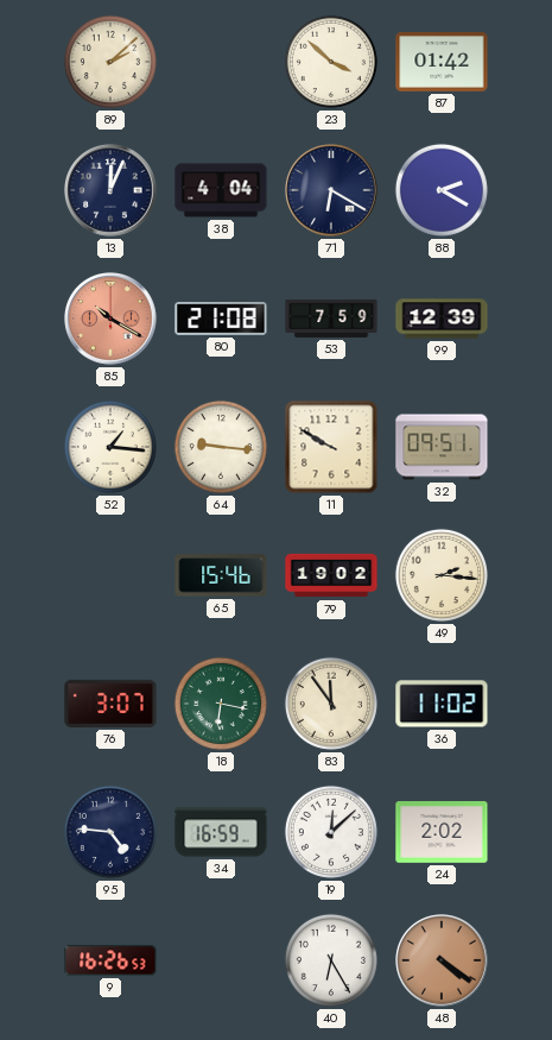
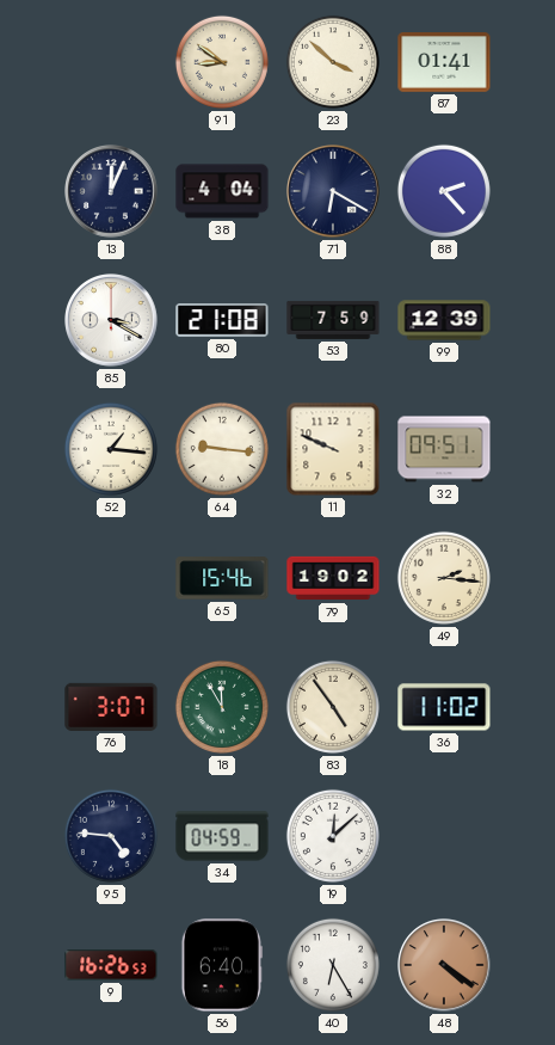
89: 2:08 -> none (110, 62)
91: none -> 8:51 (222, 62)
87: 01:42 -> 01:41 (444, 63)
88: 2:20 -> 2:23 (444, 191)
85: 10:20 -> 3:20 (111, 320)
85 dial: salmon -> white (111, 320)
11: 9:50 -> 9:49 (333, 449)
18: 6:17 -> 11:55 (222, 707)
83: 11:54 -> 4:54 (333, 707)
34: 16:59 -> 04:59 (222, 836)
24: 2:02 -> none (442, 833)
56: none -> 6:40 (222, 965)
